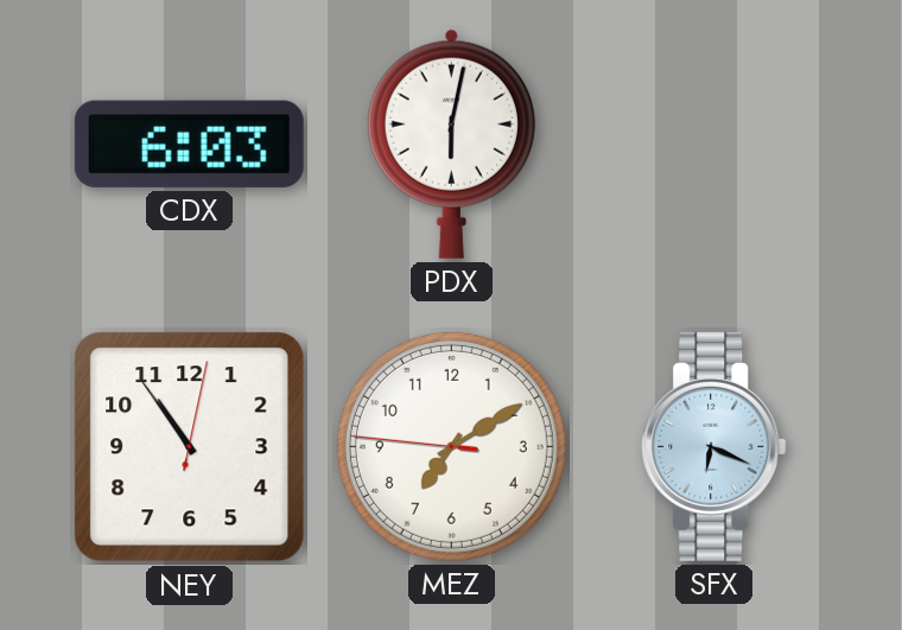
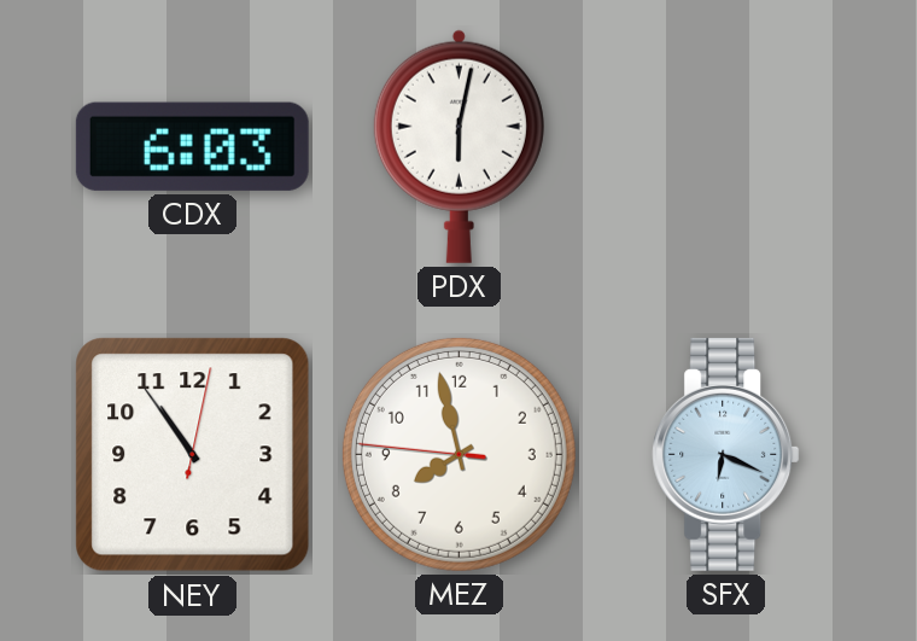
MEZ: 7:09 -> 7:57 (458, 454)
